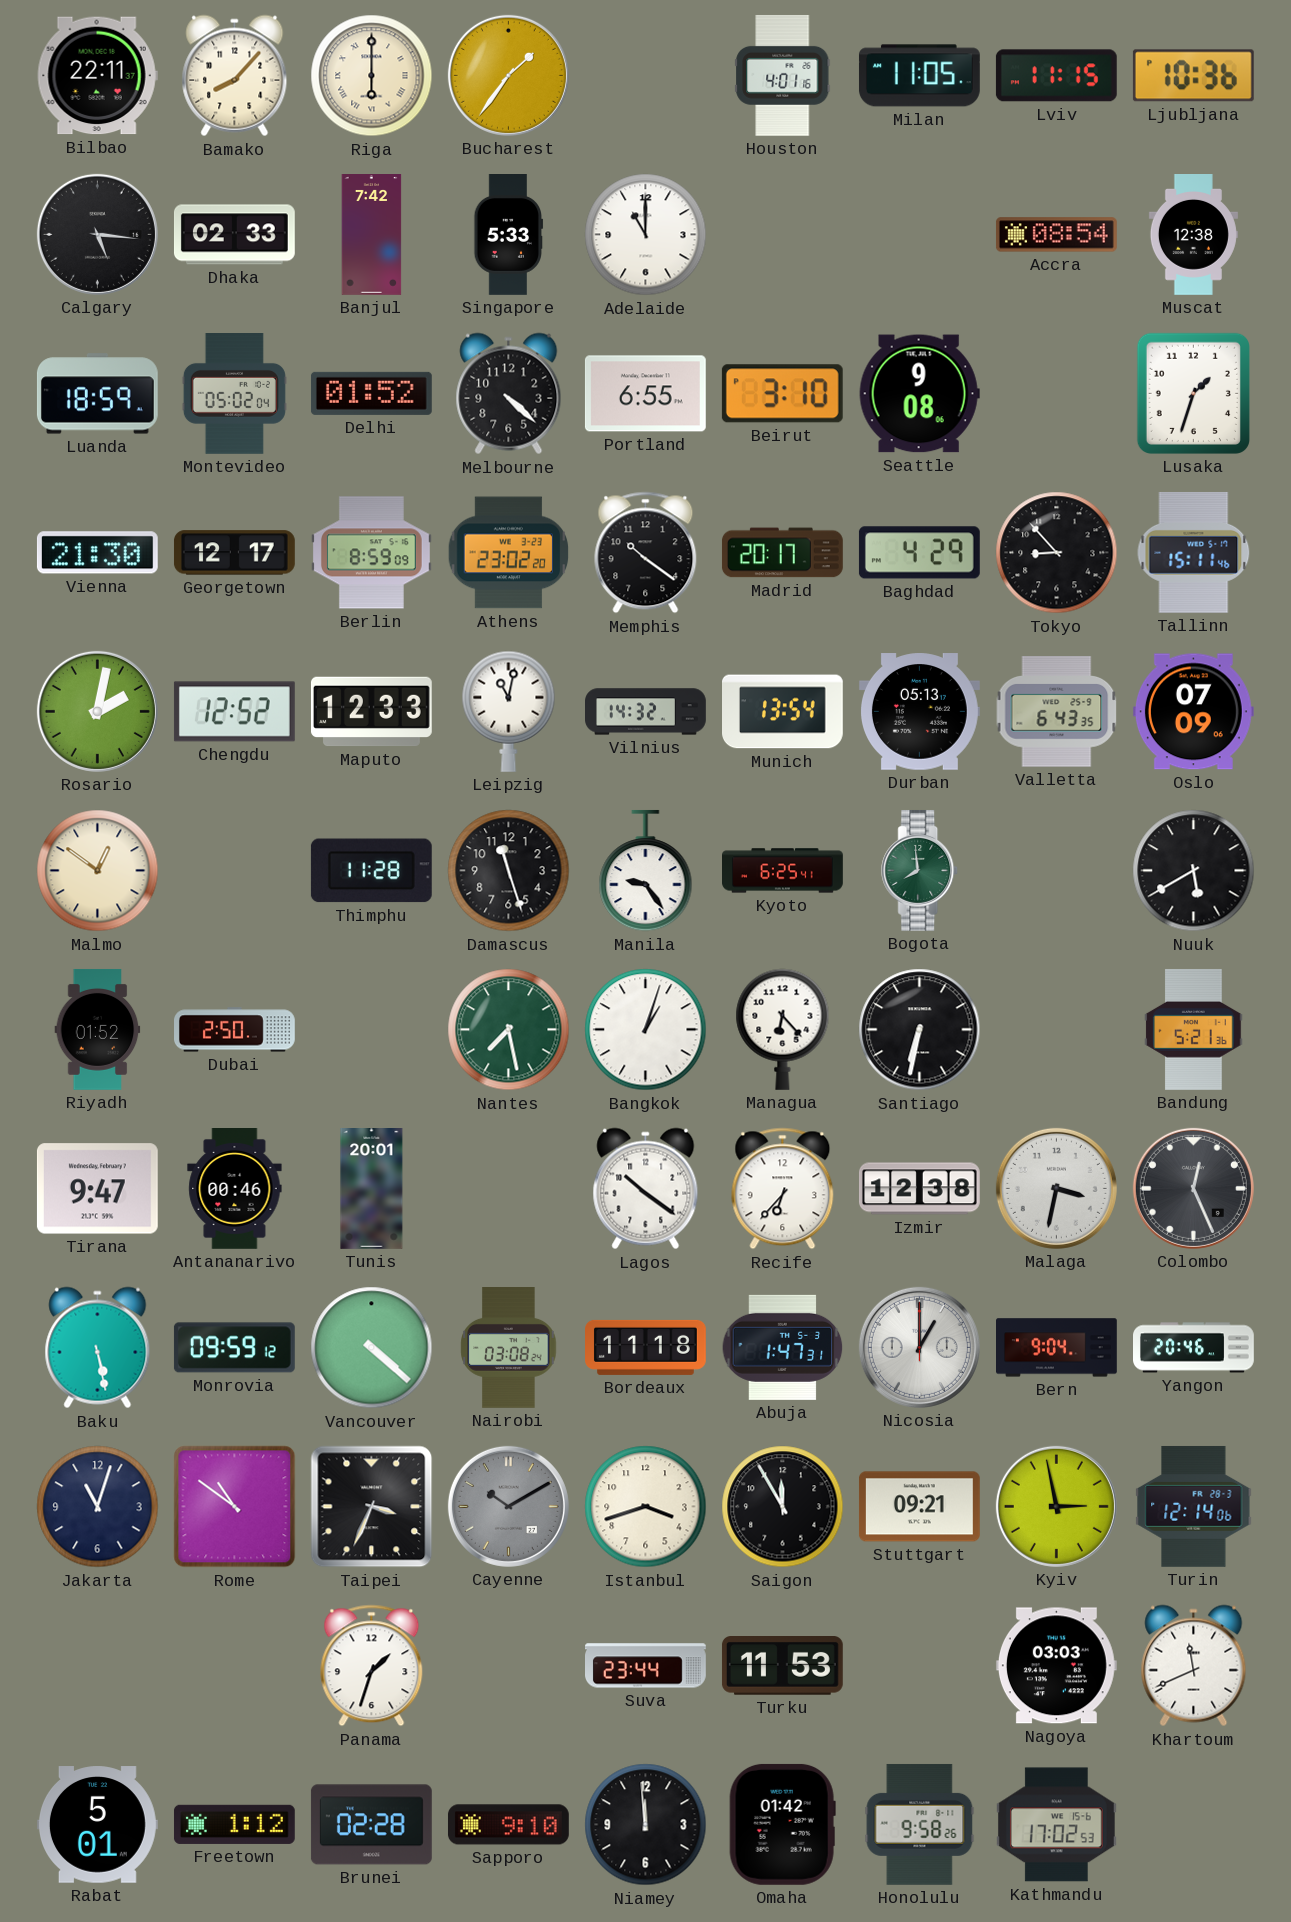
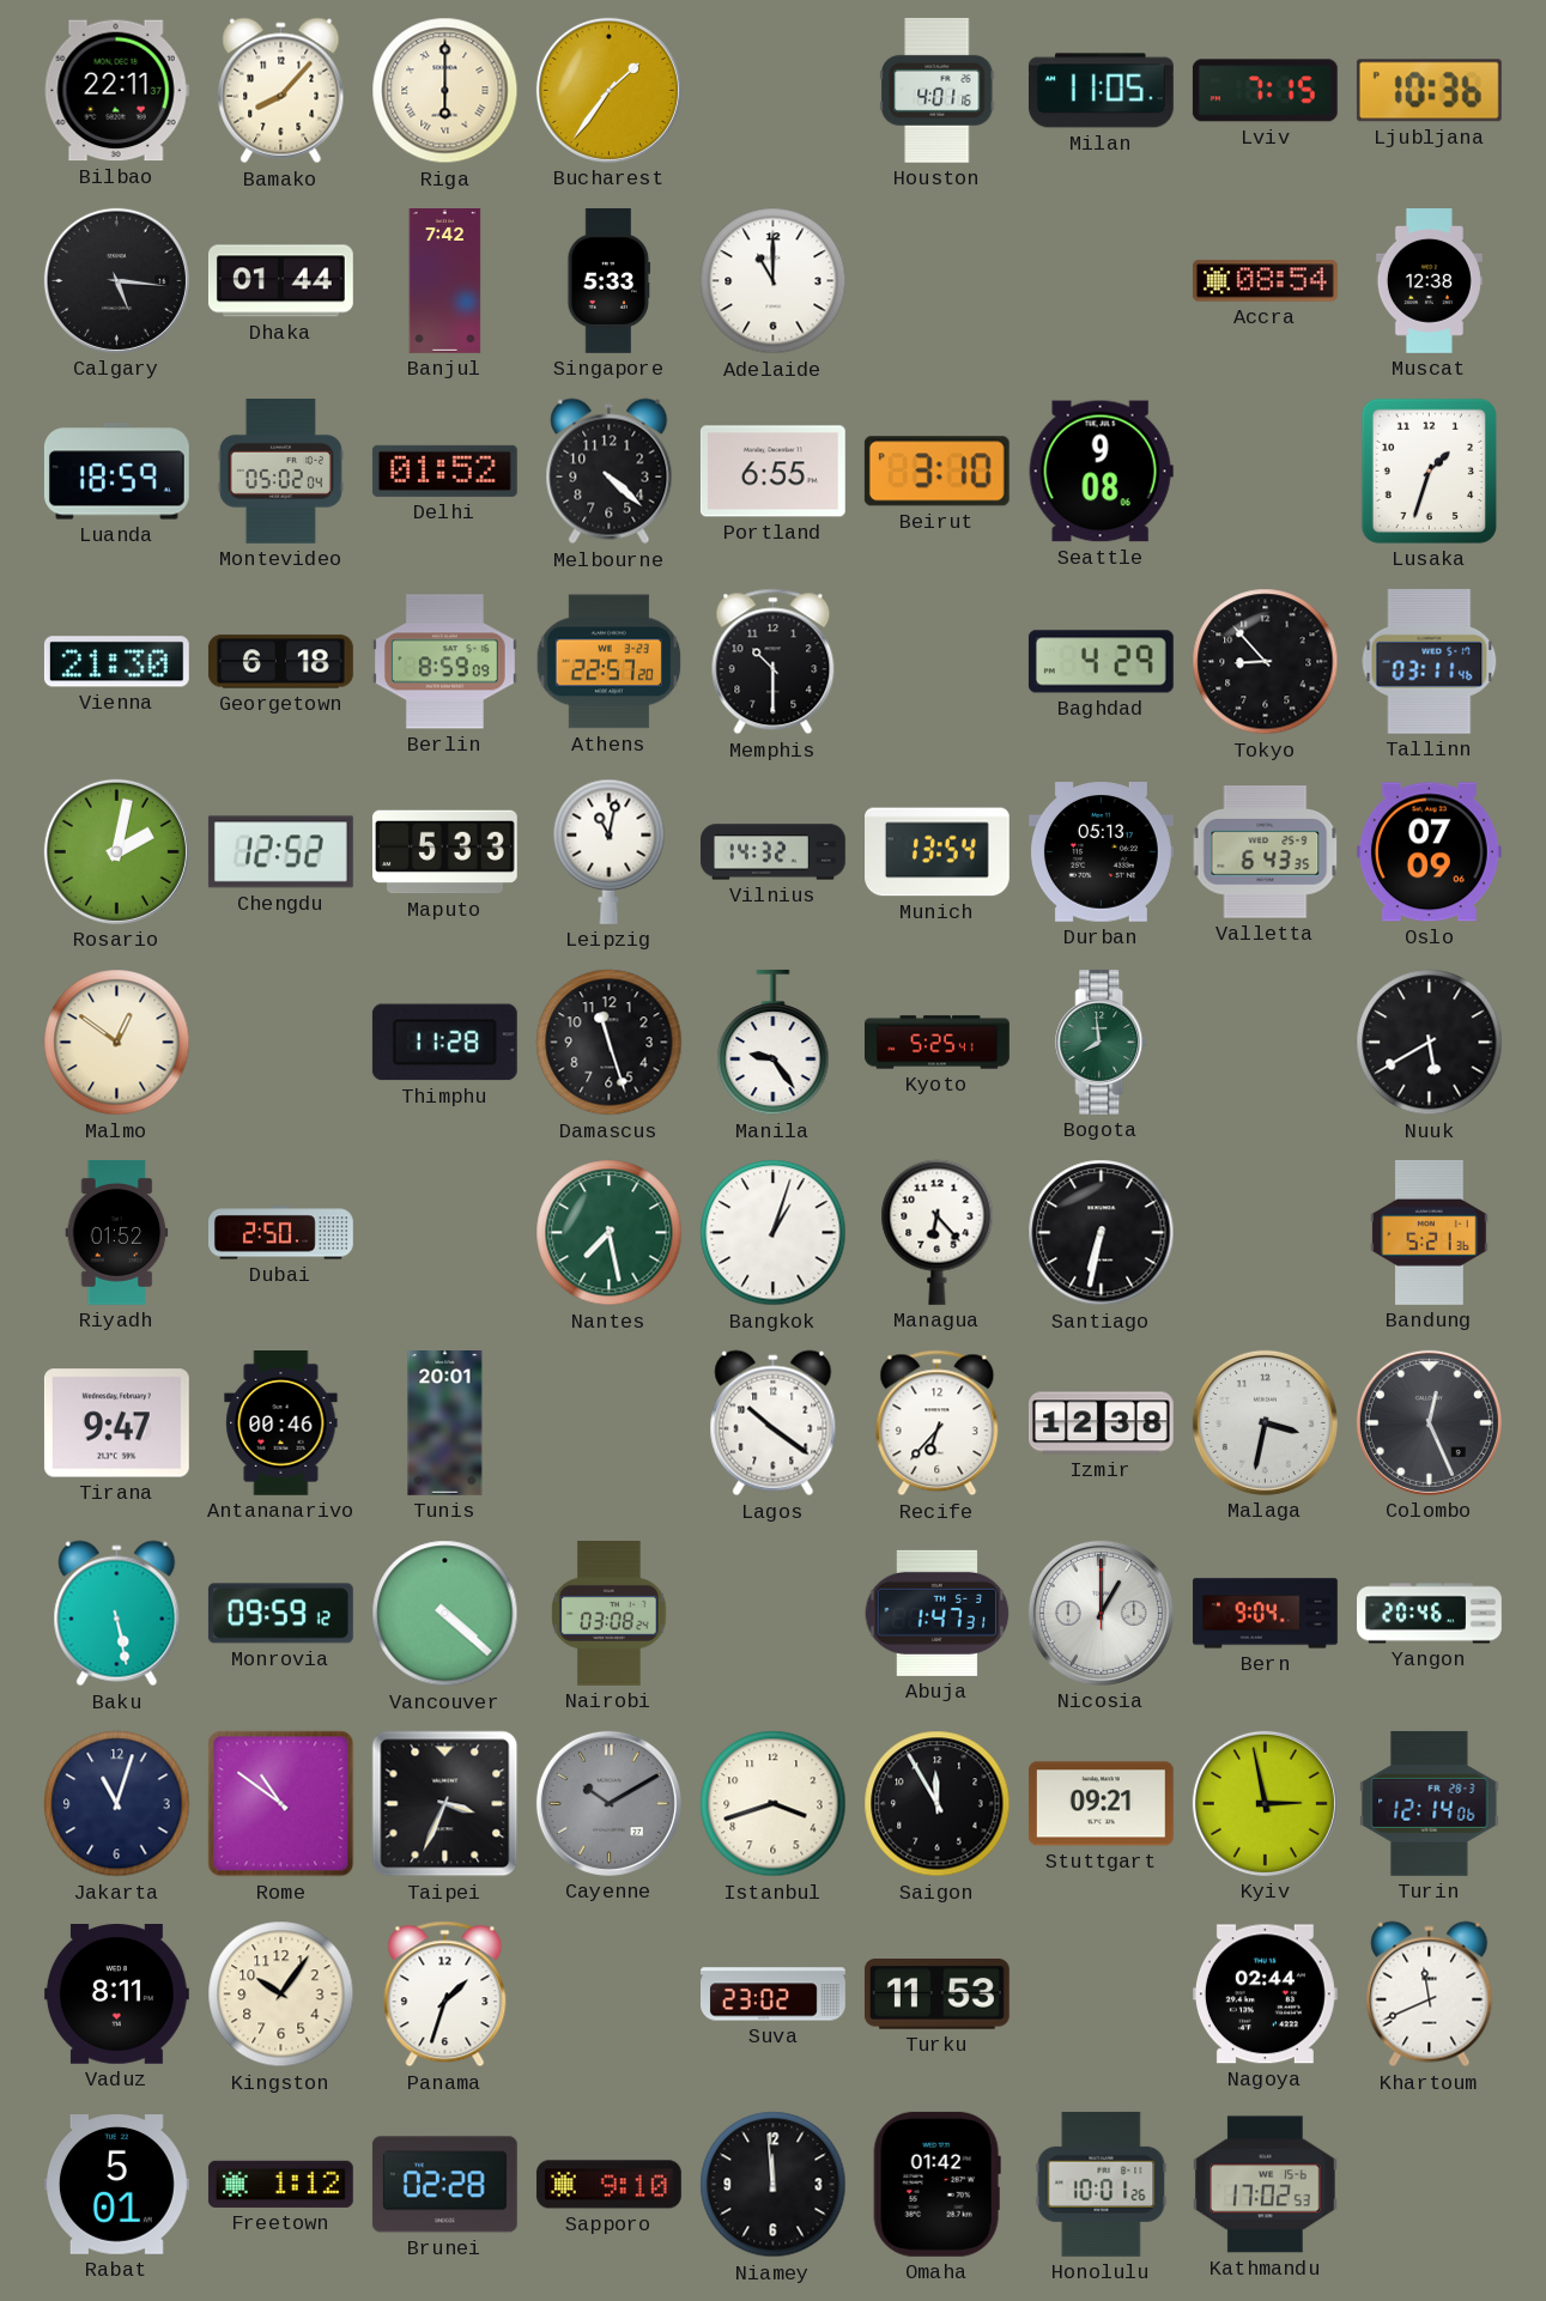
Lviv: 11:15 -> 7:15 (1265, 91)
Dhaka: 02:33 -> 01:44 (280, 281)
Georgetown: 12:17 -> 6:18 (280, 662)
Athens: 23:02 -> 22:57 (610, 662)
Memphis: 10:21 -> 10:30 (774, 662)
Madrid: 20:17 -> none (782, 553)
Tallinn: 15:11 -> 03:11 (1430, 661)
Maputo: 12:33 -> 5:33 (444, 852)
Kyoto: 6:25 -> 5:25 (938, 1043)
Bordeaux: 11:18 -> none (646, 1347)
Vaduz: none -> 8:11 (116, 1995)
Kingston: none -> 10:06 (281, 1995)
Suva: 23:44 -> 23:02 (774, 1995)
Nagoya: 03:03 -> 02:44 (1265, 1995)
Honolulu: 9:58 -> 10:01 (1102, 2184)
